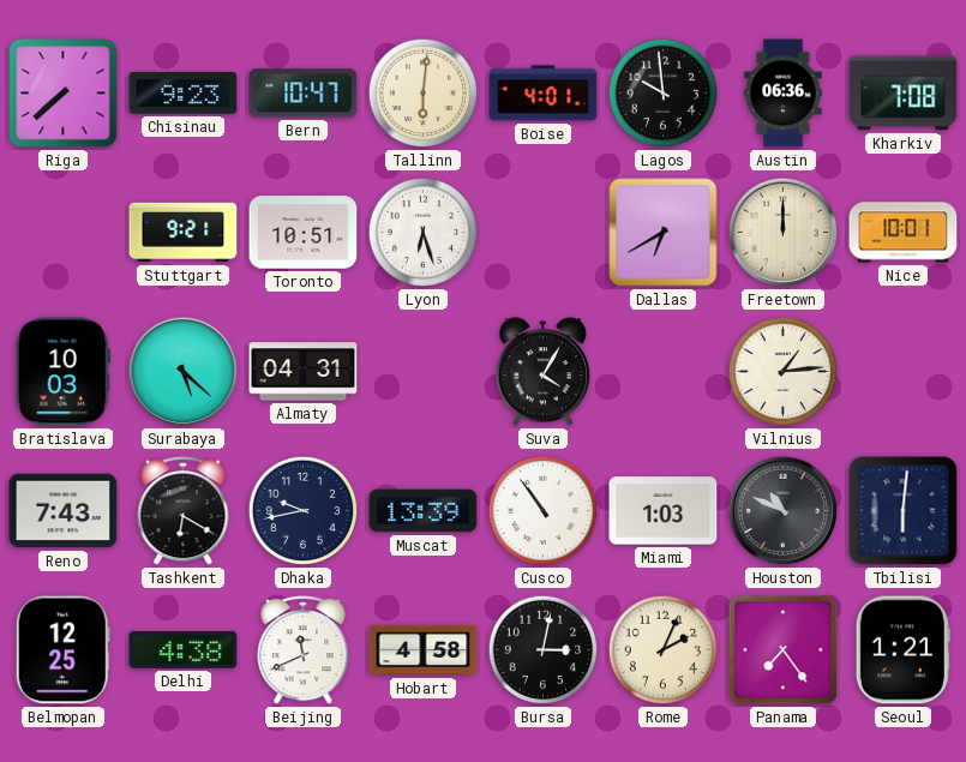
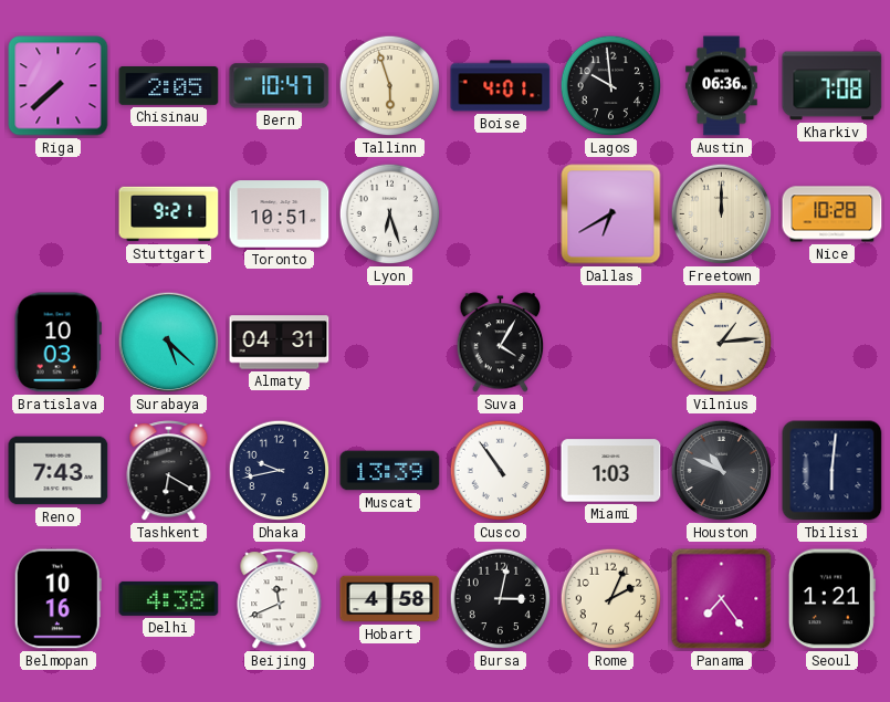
Chisinau: 9:23 -> 2:05 (169, 86)
Tallinn: 6:01 -> 5:57 (390, 86)
Nice: 10:01 -> 10:28 (833, 214)
Belmopan: 12:25 -> 10:16 (57, 599)
